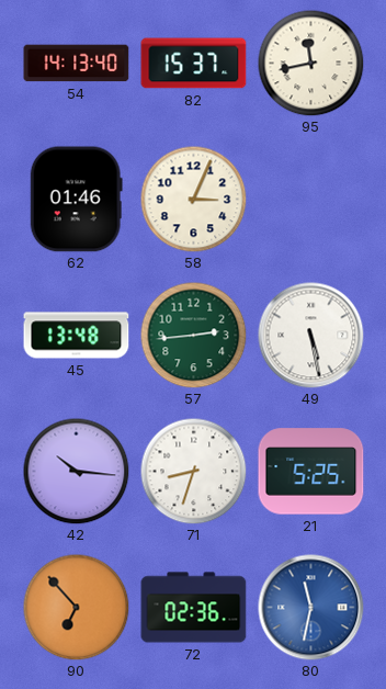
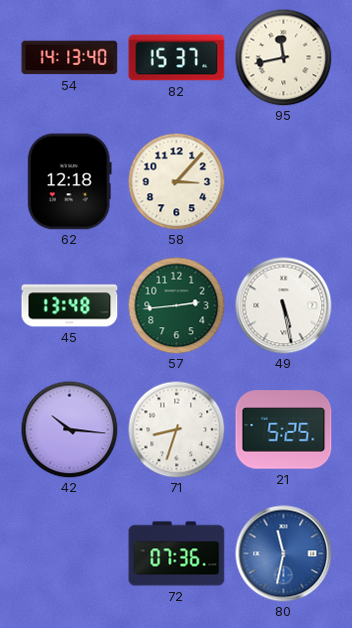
62: 01:46 -> 12:18 (69, 182)
58: 3:04 -> 3:07 (176, 181)
90: 6:53 -> none (76, 607)
72: 02:36 -> 07:36 (177, 554)
